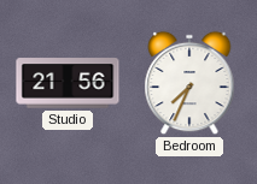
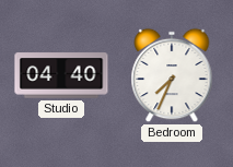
Studio: 21:56 -> 04:40 (61, 75)
